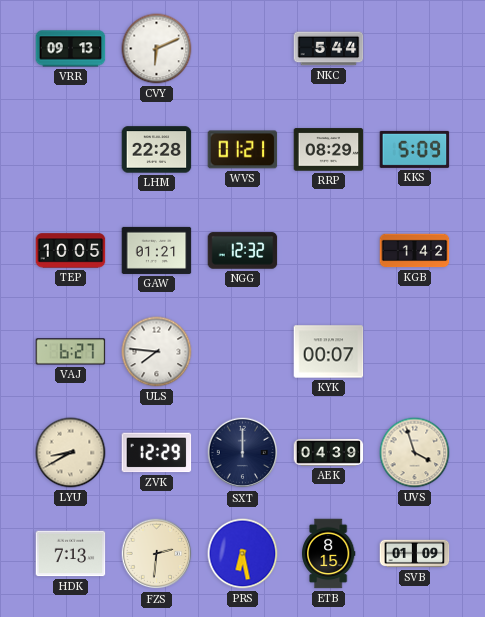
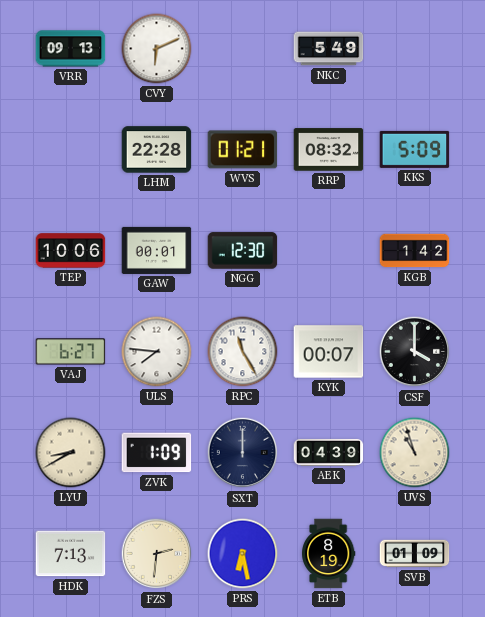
NKC: 5:44 -> 5:49 (329, 49)
RRP: 08:29 -> 08:32 (329, 150)
TEP: 10:05 -> 10:06 (71, 251)
GAW: 01:21 -> 00:01 (157, 250)
NGG: 12:32 -> 12:30 (243, 251)
RPC: none -> 11:25 (243, 352)
CSF: none -> 4:00 (415, 352)
ZVK: 12:29 -> 1:09 (157, 453)
UVS: 3:57 -> 10:57 (415, 453)
ETB: 8:15 -> 8:19 (329, 554)
